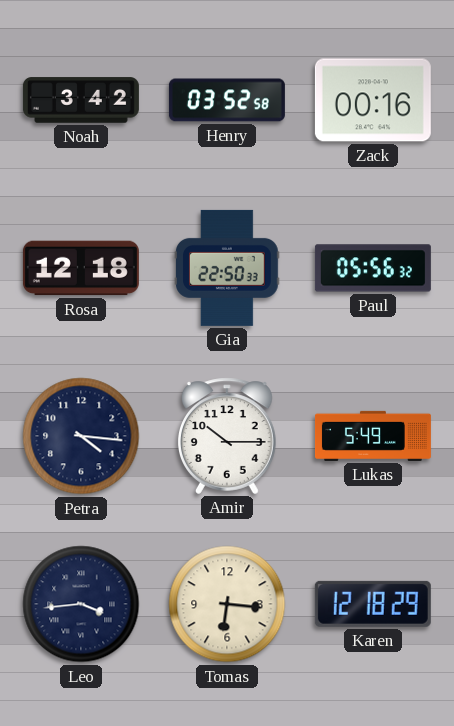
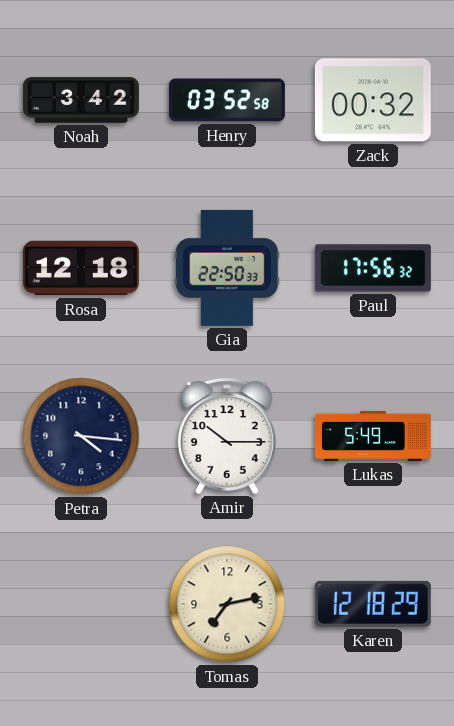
Zack: 00:16 -> 00:32 (373, 100)
Paul: 05:56 -> 17:56 (373, 268)
Leo: 3:44 -> none (81, 604)
Tomas: 6:16 -> 7:13 (227, 604)
